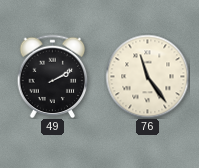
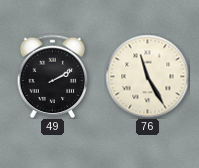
76: 11:24 -> 11:25 (147, 76)
